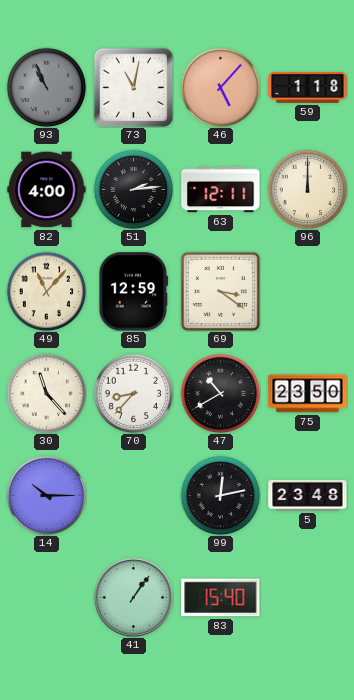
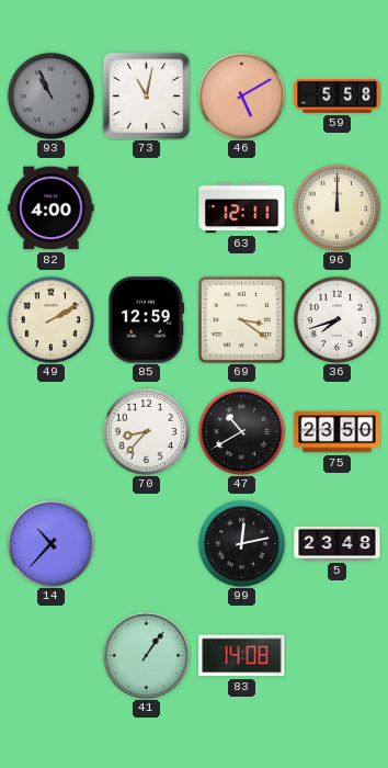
46: 5:07 -> 5:10 (241, 95)
59: 1:18 -> 5:58 (338, 95)
51: 2:14 -> none (133, 189)
49: 11:07 -> 2:10 (50, 319)
36: none -> 7:42 (336, 319)
30: 11:23 -> none (46, 393)
14: 10:15 -> 10:37 (50, 543)
83: 15:40 -> 14:08 (242, 656)
